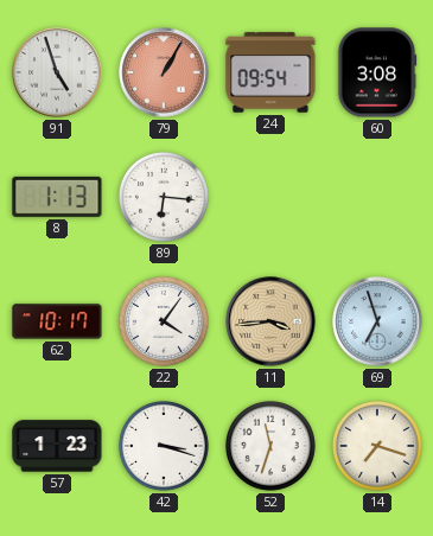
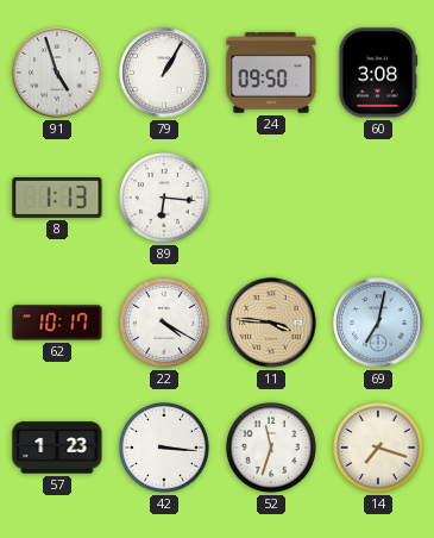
79 dial: salmon -> white (164, 73)
24: 09:54 -> 09:50 (271, 73)
22: 4:06 -> 4:20 (164, 323)
11: 3:44 -> 3:46 (271, 323)
69: 6:57 -> 7:02 (378, 323)
42: 3:18 -> 3:16 (164, 448)
